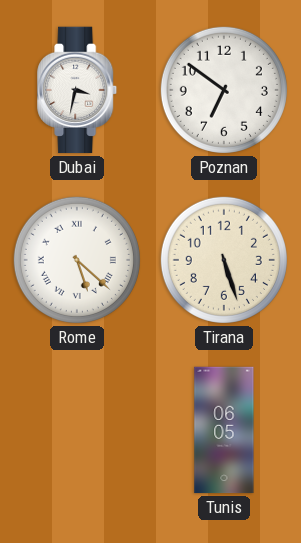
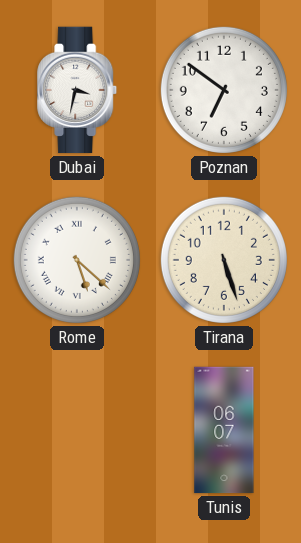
Tunis: 06:05 -> 06:07 (224, 430)
